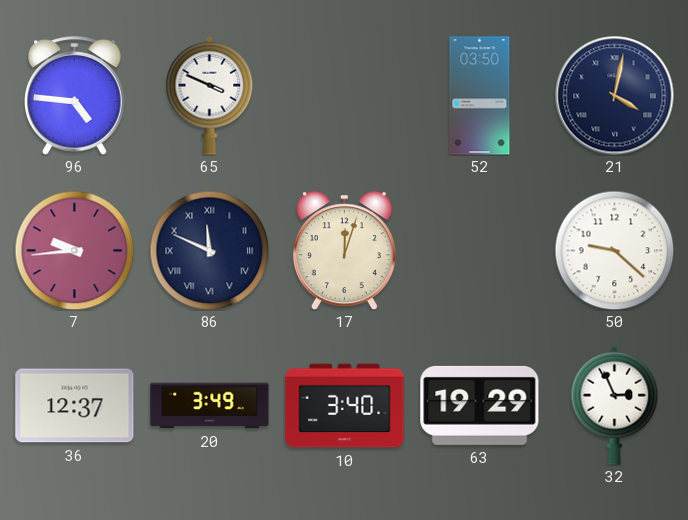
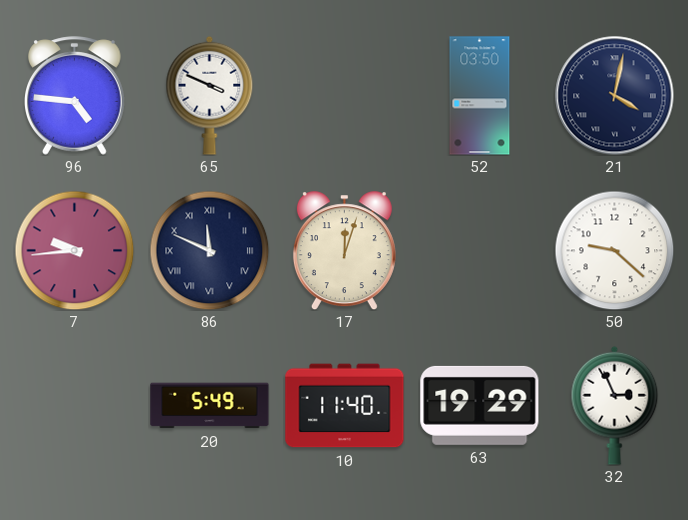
36: 12:37 -> none (75, 406)
20: 3:49 -> 5:49 (210, 406)
10: 3:40 -> 11:40 (345, 406)
